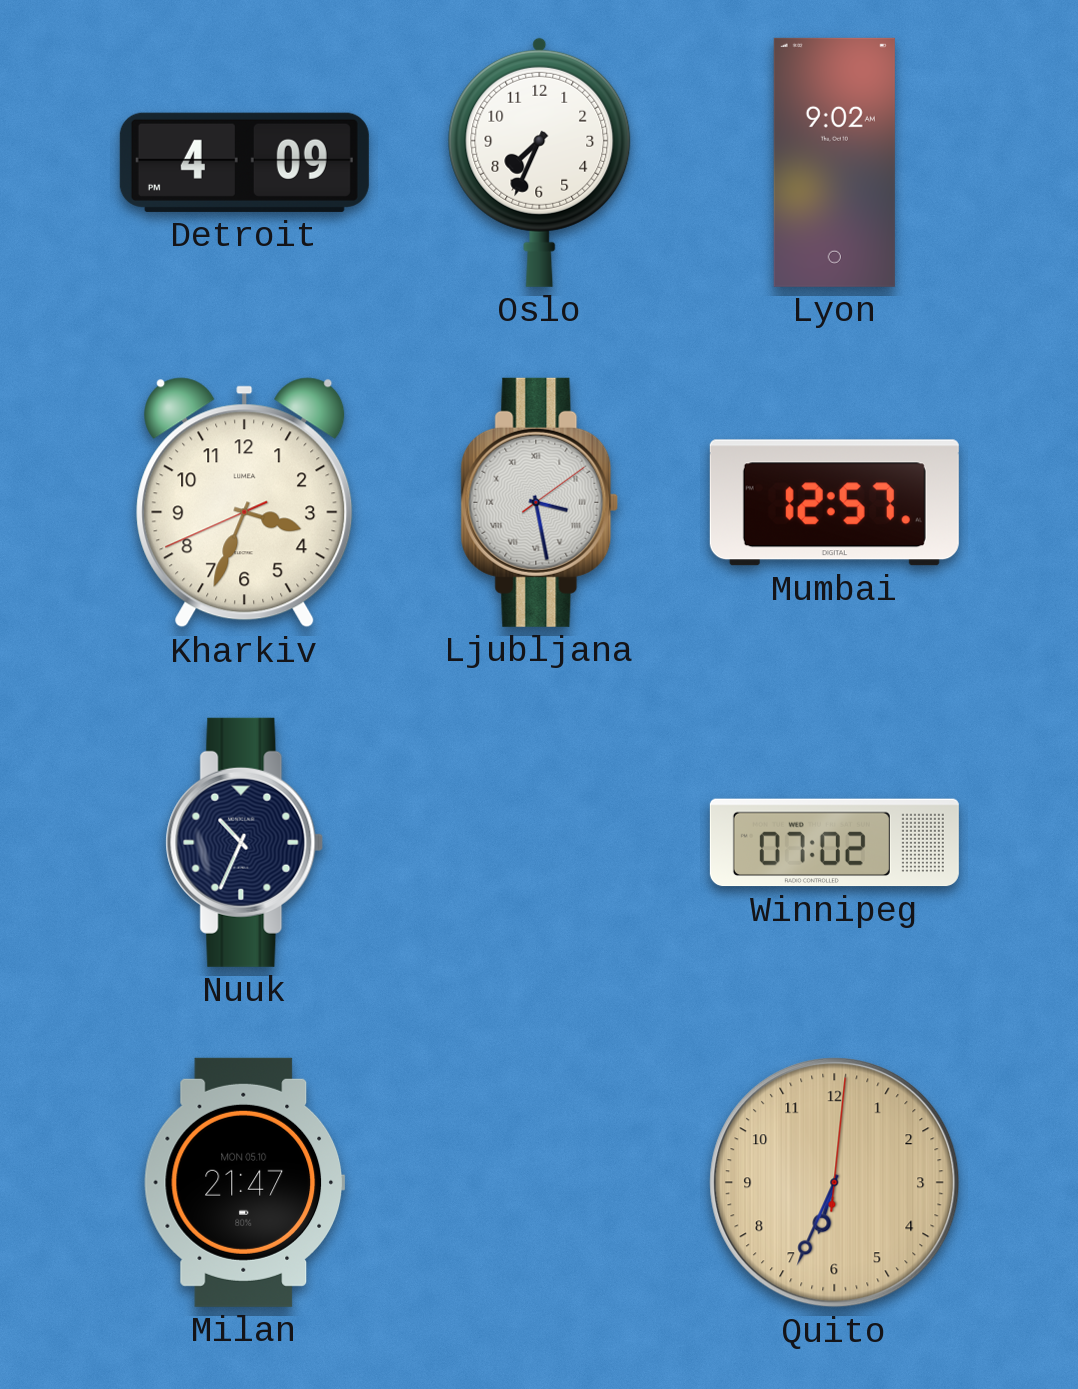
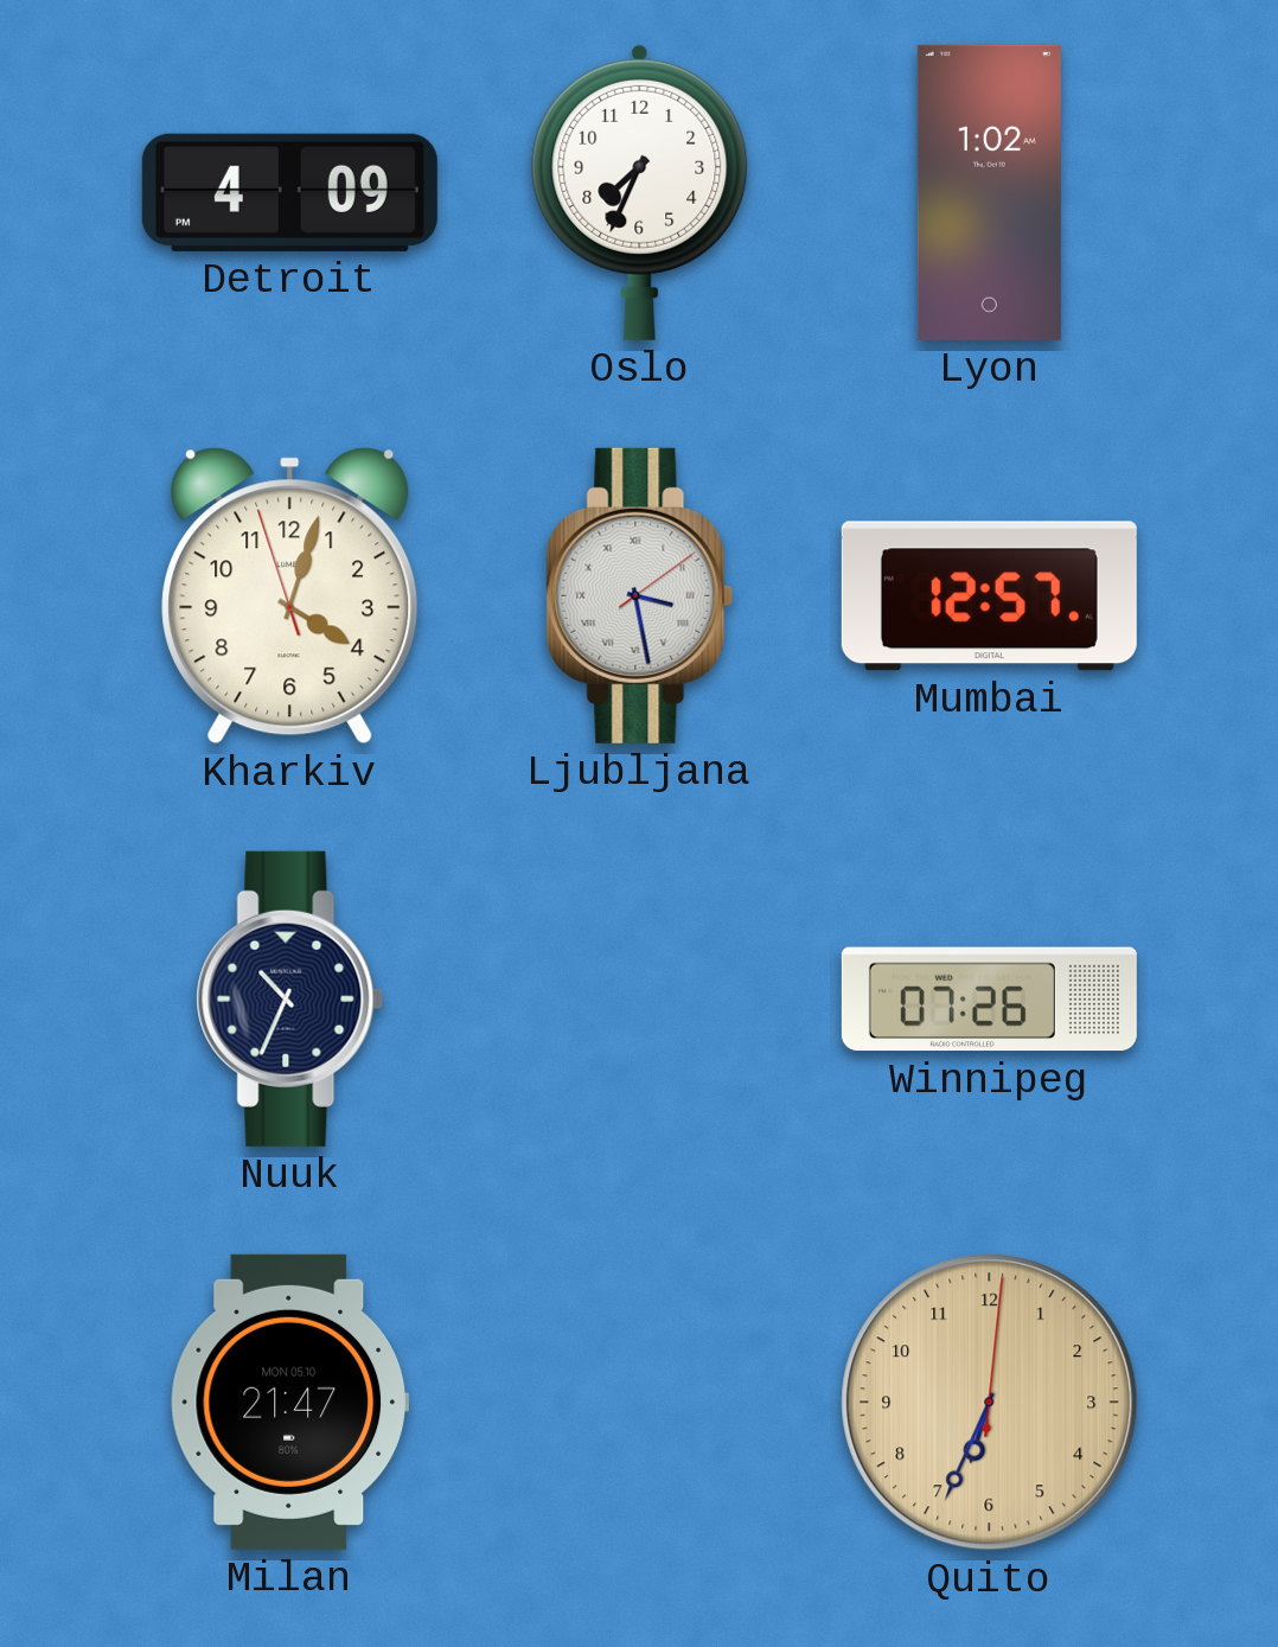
Lyon: 9:02 -> 1:02 (989, 192)
Kharkiv: 3:33 -> 4:02 (290, 596)
Winnipeg: 07:02 -> 07:26 (989, 1000)
